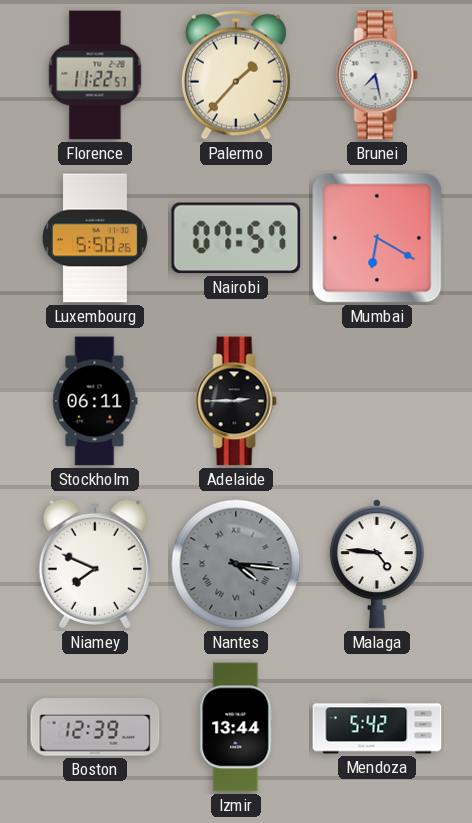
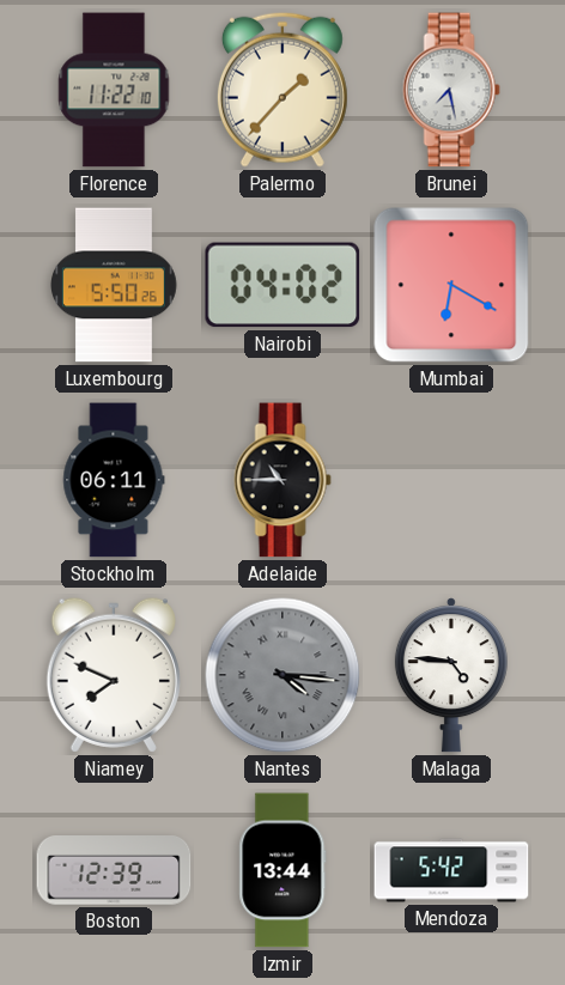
Florence: 11:22:57 -> 11:22:10 (114, 90)
Nairobi: 07:57 -> 04:02 (282, 285)
Adelaide: 2:45 -> 10:45 (282, 480)
